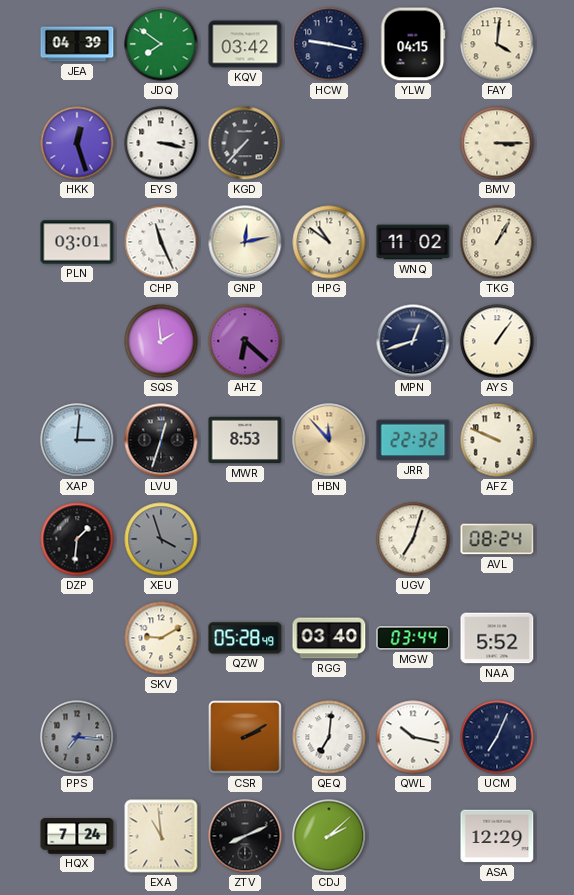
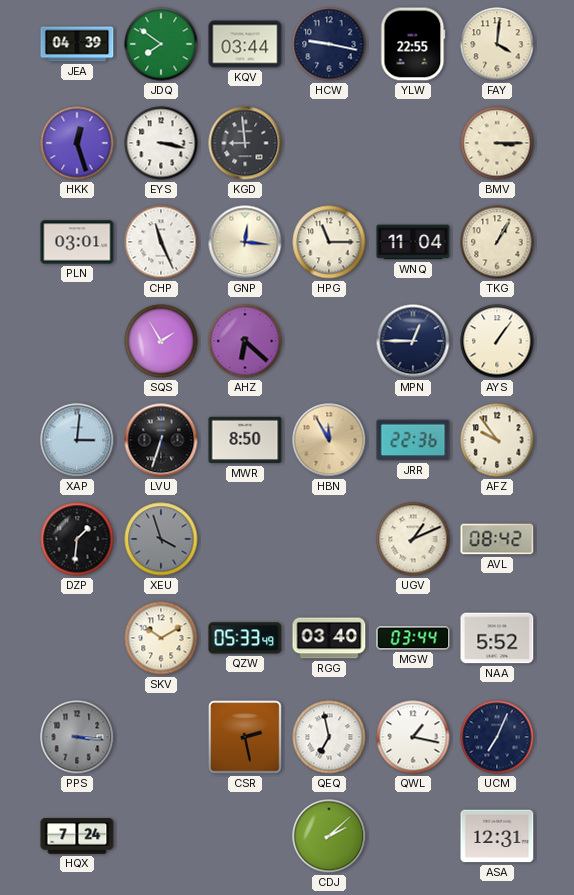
KQV: 03:42 -> 03:44 (245, 44)
YLW: 04:15 -> 22:55 (413, 44)
KGD: 7:37 -> 8:59 (245, 143)
GNP: 12:13 -> 12:16 (245, 242)
HPG: 10:51 -> 11:15 (329, 242)
WNQ: 11:02 -> 11:04 (413, 242)
SQS: 1:59 -> 1:55 (161, 341)
MPN: 12:42 -> 12:45 (413, 341)
LVU: 12:33 -> 6:33 (161, 440)
MWR: 8:53 -> 8:50 (245, 440)
HBN: 11:53 -> 11:55 (329, 440)
JRR: 22:32 -> 22:36 (413, 440)
AFZ: 9:49 -> 9:54 (497, 440)
UGV: 7:03 -> 1:11 (413, 539)
AVL: 08:24 -> 08:42 (497, 539)
SKV: 9:10 -> 10:10 (161, 638)
QZW: 05:28 -> 05:33 (245, 638)
PPS: 7:16 -> 3:16 (77, 737)
CSR: 2:10 -> 2:28 (245, 737)
QEQ: 7:01 -> 6:58 (329, 737)
QWL: 10:17 -> 1:17 (413, 737)
EXA: 10:59 -> none (161, 836)
ZTV: 8:11 -> none (245, 836)
ASA: 12:29 -> 12:31 (497, 836)
